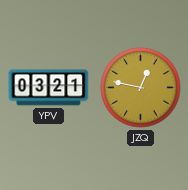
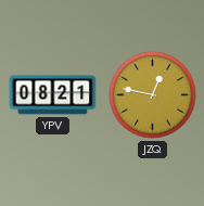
YPV: 03:21 -> 08:21 (53, 95)
